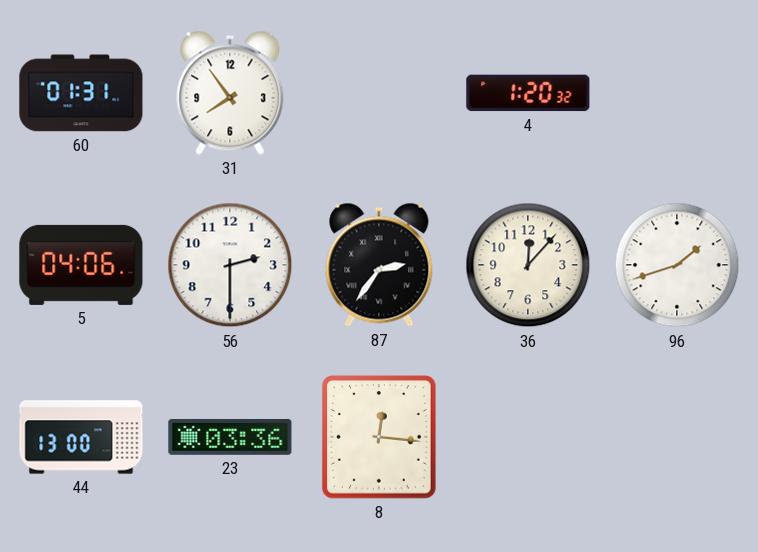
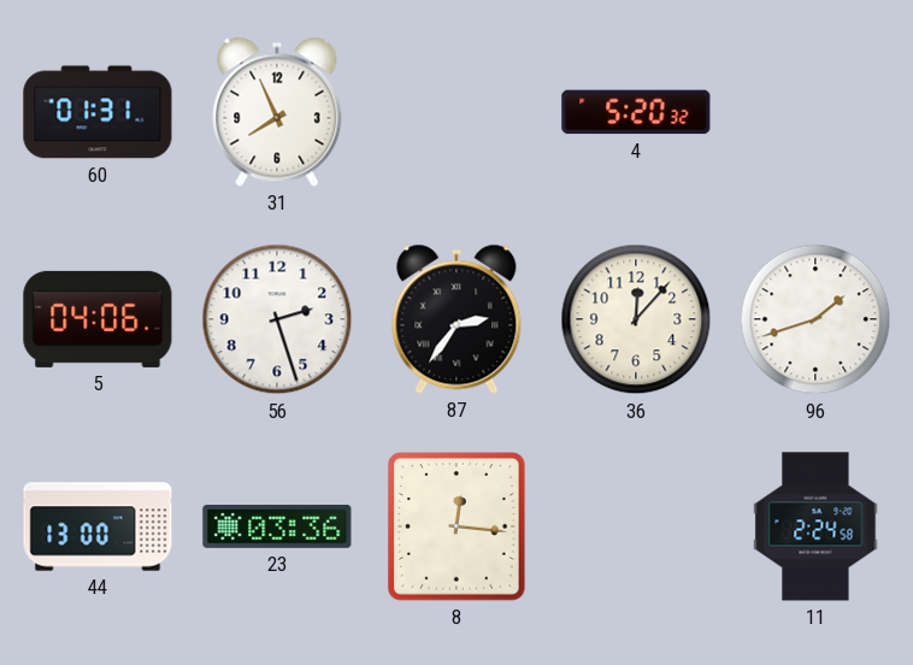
31: 7:54 -> 7:56 (277, 112)
4: 1:20 -> 5:20 (636, 112)
56: 2:30 -> 2:27 (277, 319)
11: none -> 2:24 (815, 526)
